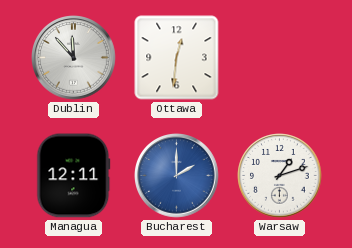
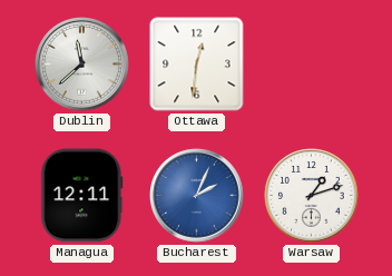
Dublin: 11:53 -> 11:38 (82, 65)
Bucharest: 2:00 -> 2:04 (197, 196)
